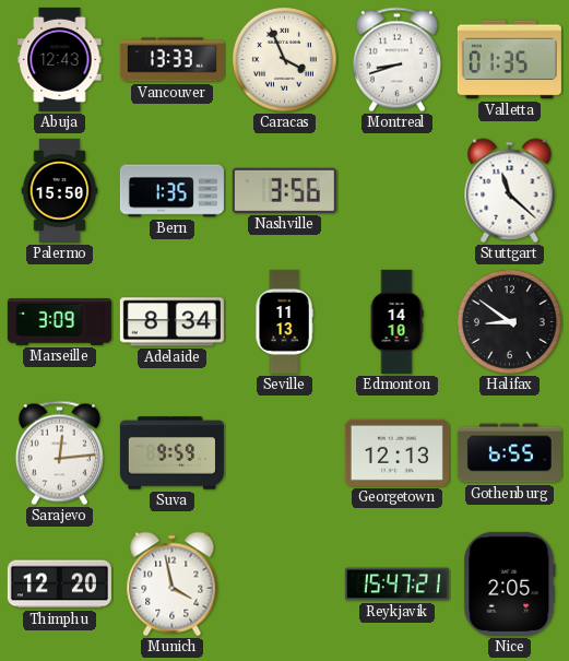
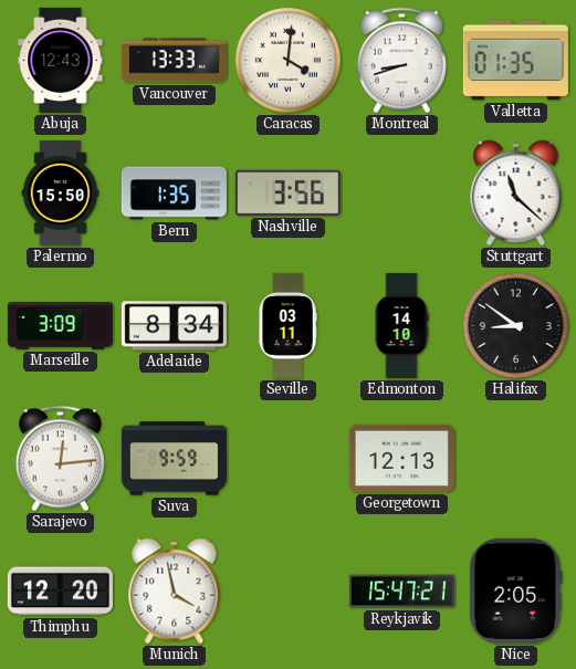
Caracas: 3:56 -> 4:01 (287, 60)
Seville: 11:13 -> 03:11 (287, 325)
Gothenburg: 6:55 -> none (509, 453)
